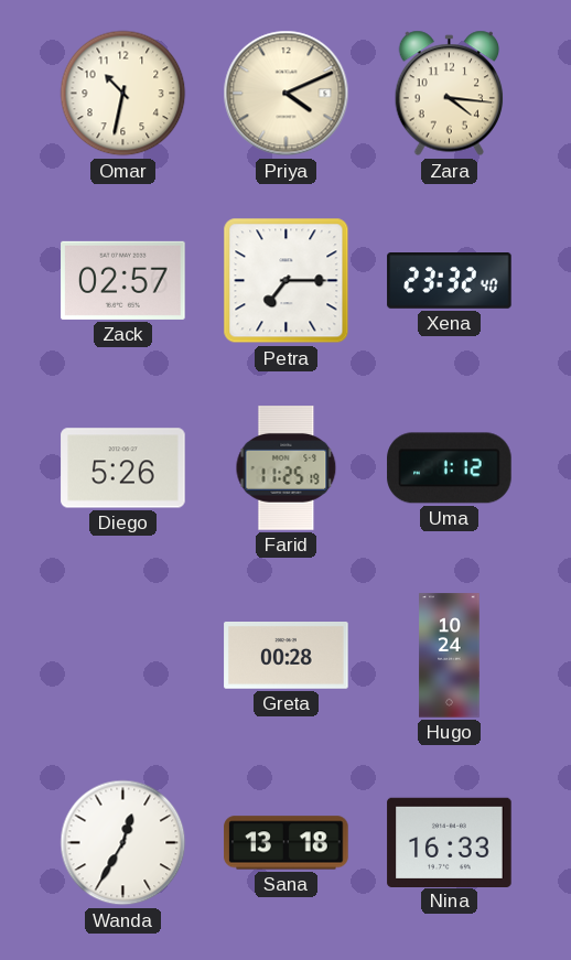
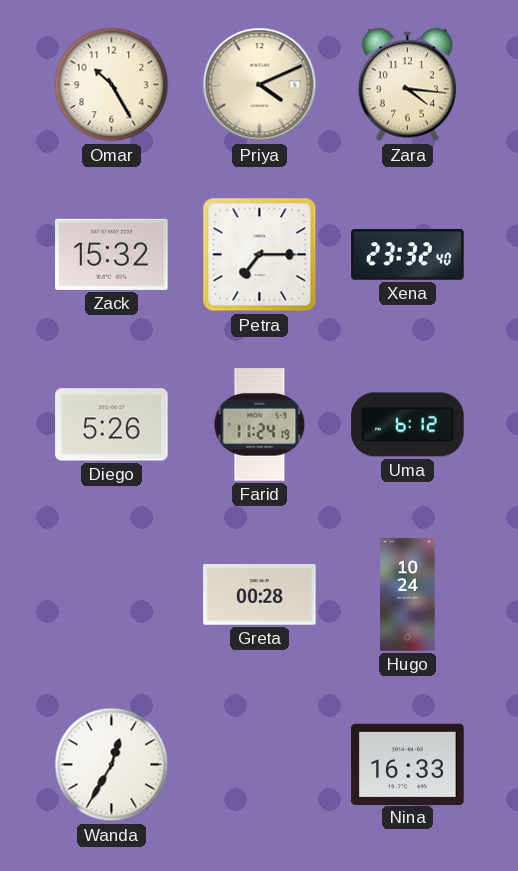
Omar: 10:32 -> 10:25 (112, 85)
Zack: 02:57 -> 15:32 (112, 254)
Farid: 11:25 -> 11:24 (260, 425)
Uma: 1:12 -> 6:12 (408, 425)
Sana: 13:18 -> none (287, 843)
